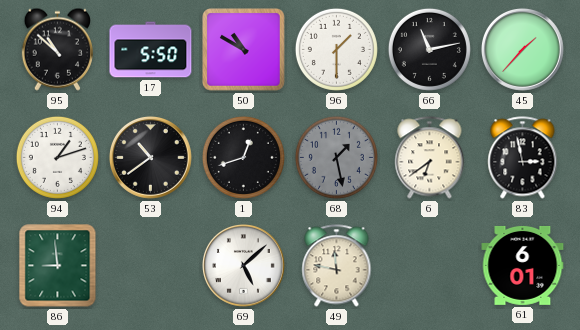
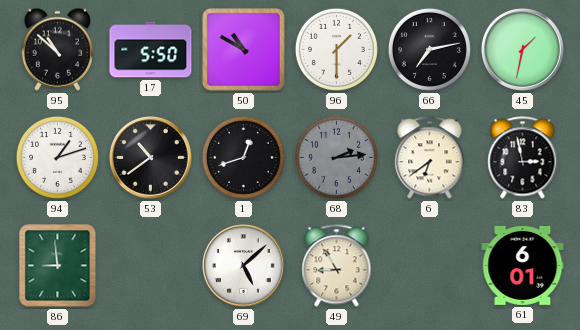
66: 11:13 -> 7:13 (429, 49)
45: 1:37 -> 1:32 (522, 49)
68: 1:28 -> 2:14 (336, 157)
49: 11:47 -> 8:55 (337, 266)
